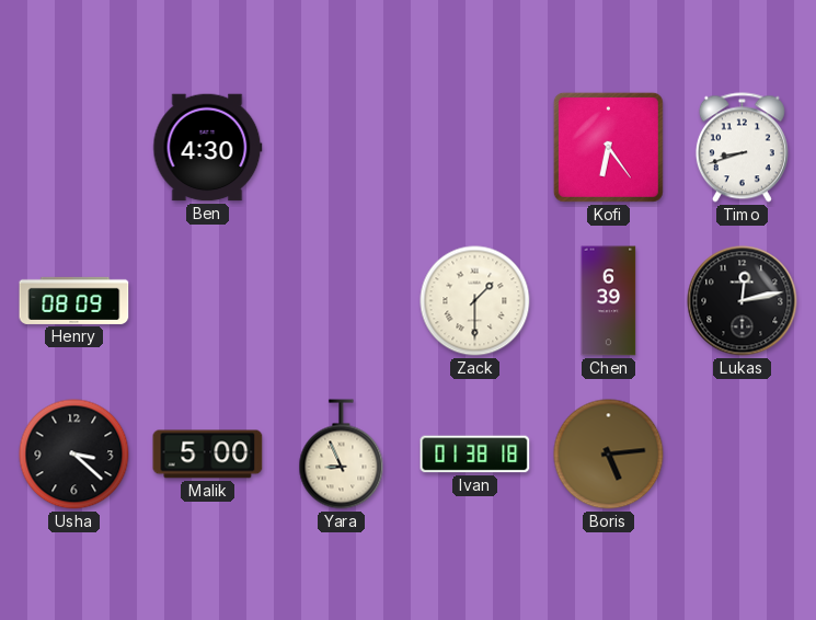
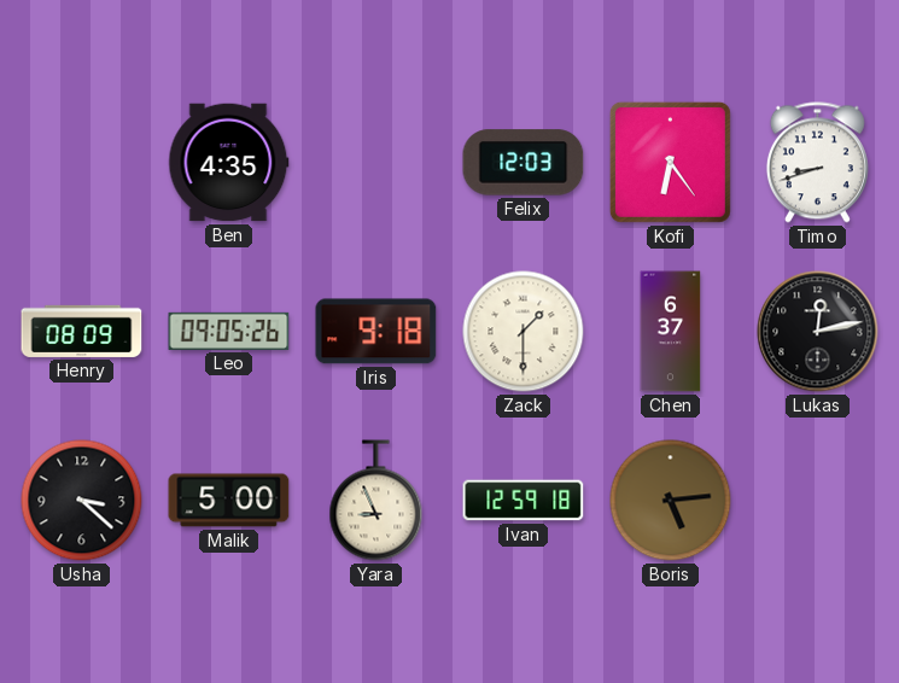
Ben: 4:30 -> 4:35 (229, 163)
Felix: none -> 12:03 (524, 163)
Leo: none -> 09:05 (229, 331)
Iris: none -> 9:18 (376, 332)
Chen: 6:39 -> 6:37 (671, 332)
Ivan: 01:38 -> 12:59 (524, 501)
